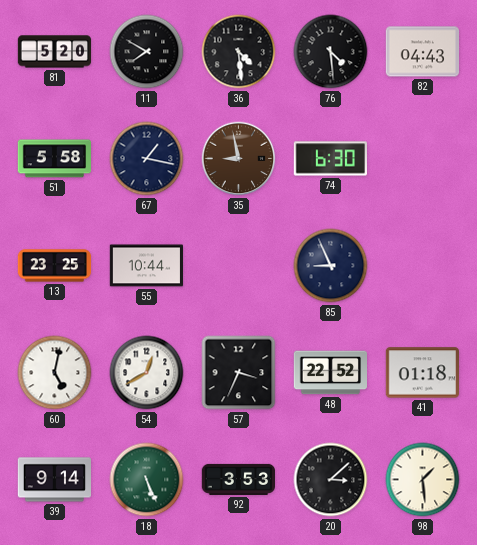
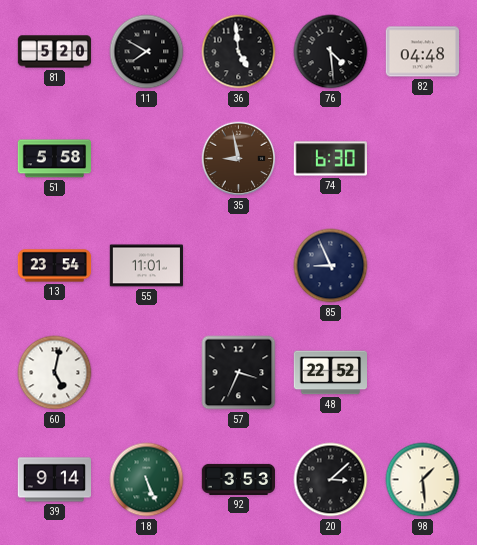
36: 4:29 -> 4:59 (239, 52)
82: 04:43 -> 04:48 (422, 52)
67: 1:17 -> none (147, 159)
13: 23:25 -> 23:54 (55, 266)
55: 10:44 -> 11:01 (146, 266)
54: 12:40 -> none (147, 373)
41: 01:18 -> none (422, 373)
